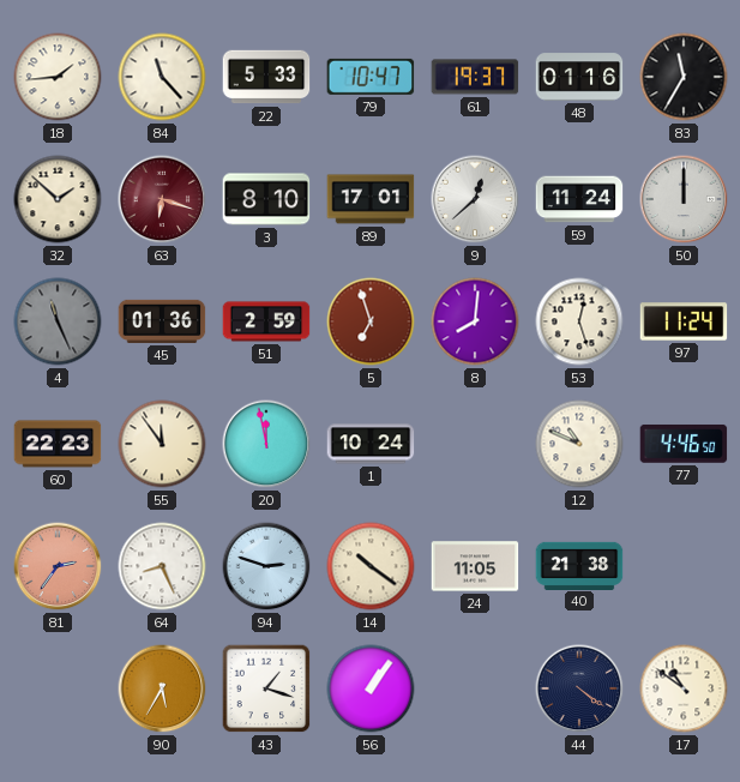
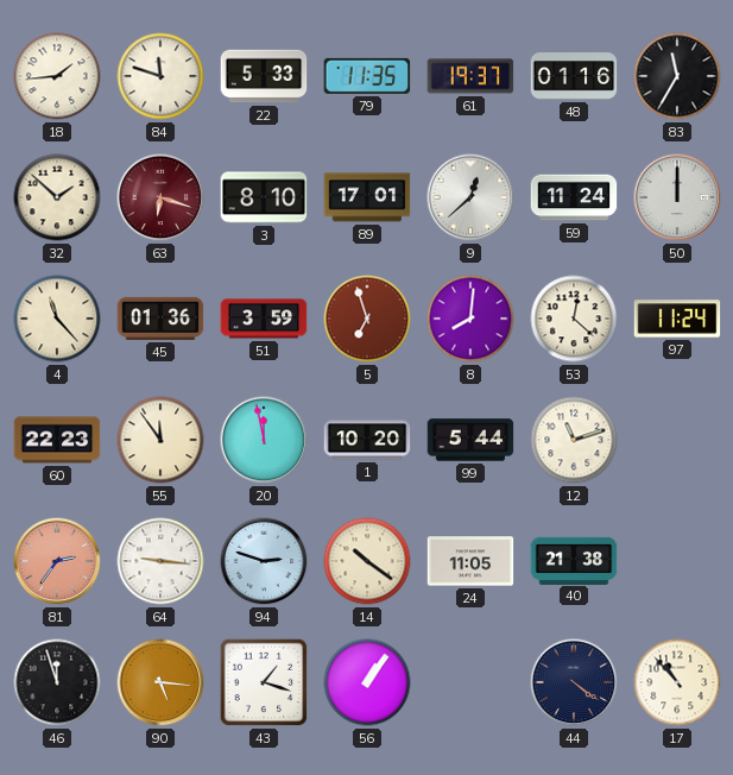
84: 11:23 -> 11:48 (160, 76)
79: 10:47 -> 11:35 (367, 76)
4: 11:26 -> 11:23 (57, 319)
4 dial: grey -> cream (57, 319)
51: 2:59 -> 3:59 (264, 319)
53: 12:27 -> 12:22 (574, 319)
1: 10:24 -> 10:20 (367, 440)
99: none -> 5:44 (470, 440)
12: 10:49 -> 11:12 (574, 440)
77: 4:46 -> none (684, 444)
64: 8:26 -> 9:16 (160, 561)
46: none -> 11:57 (57, 682)
90: 5:35 -> 5:16 (160, 682)
17: 10:51 -> 10:53 (677, 682)
